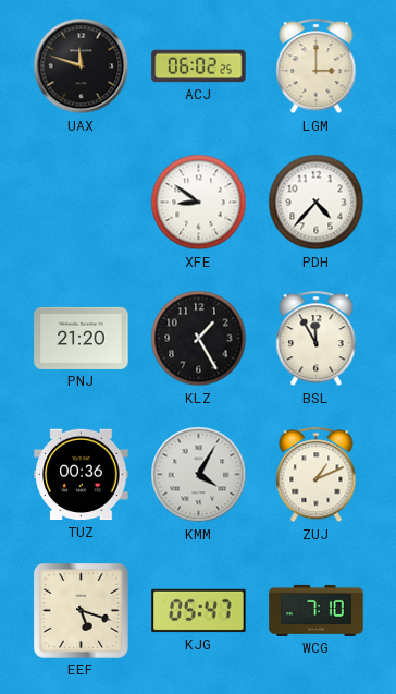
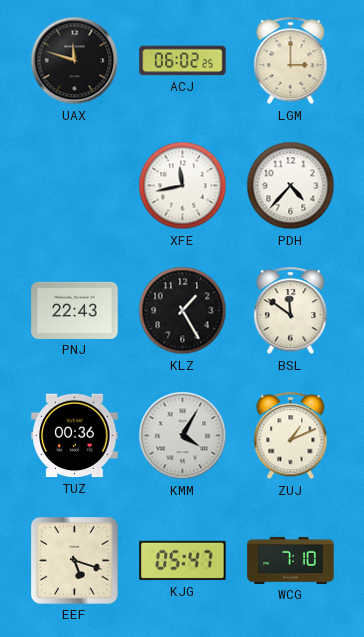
XFE: 8:51 -> 11:43 (183, 186)
PNJ: 21:20 -> 22:43 (75, 310)
BSL: 11:55 -> 11:51 (291, 311)
